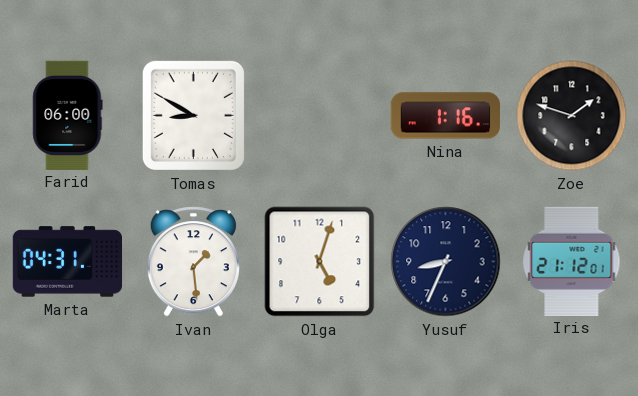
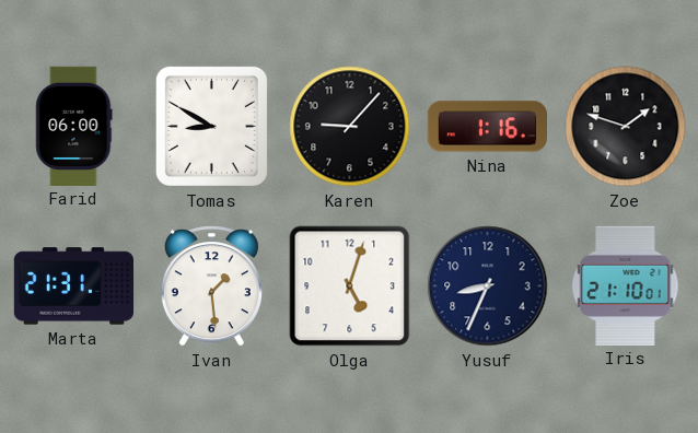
Karen: none -> 9:07 (350, 127)
Marta: 04:31 -> 21:31 (74, 286)
Iris: 21:12 -> 21:10 (626, 285)
